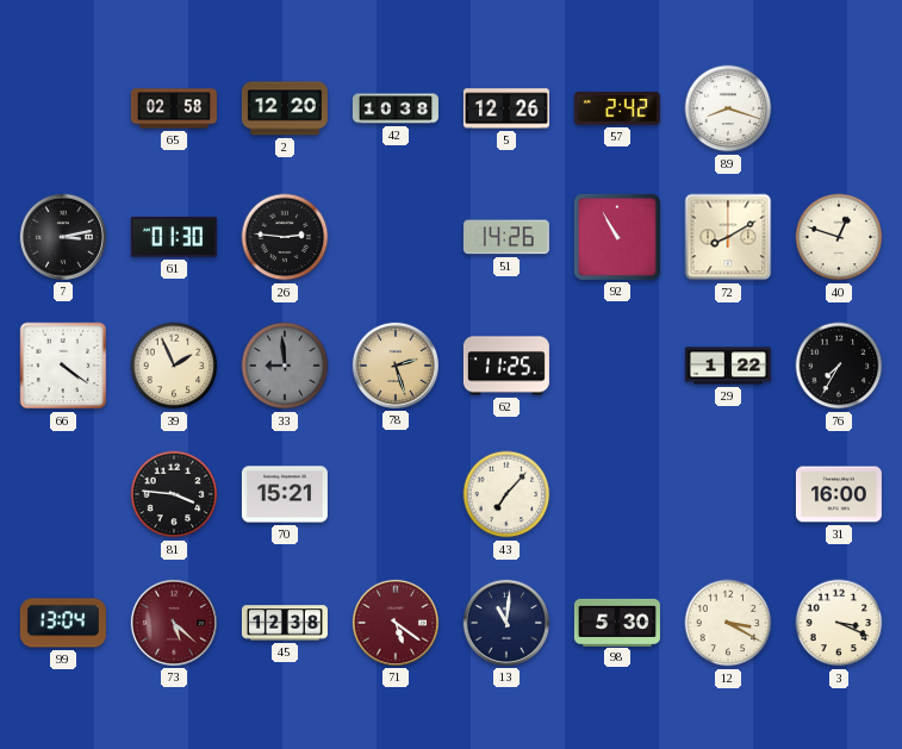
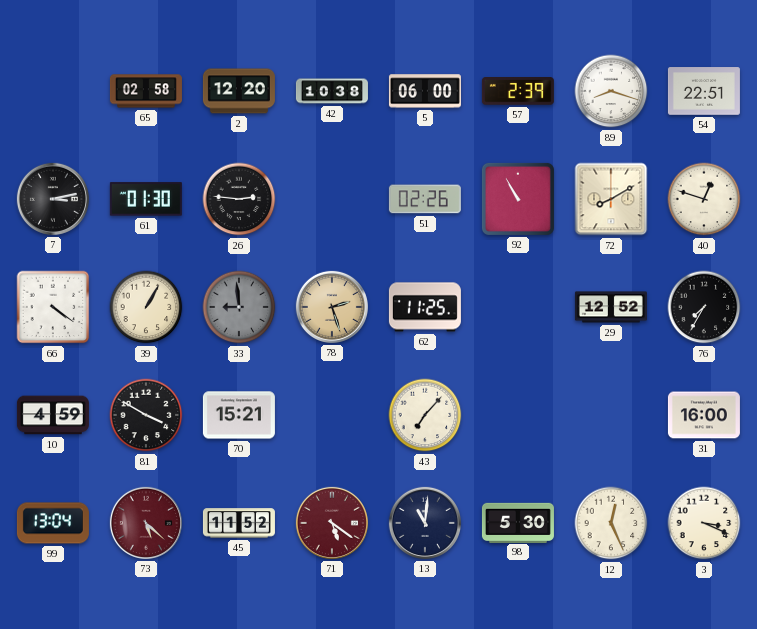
5: 12:26 -> 06:00 (425, 91)
57: 2:42 -> 2:39 (518, 91)
54: none -> 22:51 (704, 91)
51: 14:26 -> 02:26 (425, 199)
39: 1:56 -> 1:05 (146, 307)
29: 1:22 -> 12:52 (611, 307)
10: none -> 4:59 (53, 415)
81: 3:46 -> 3:50 (146, 415)
45: 12:38 -> 11:52 (239, 523)
12: 3:20 -> 12:26 (611, 523)
